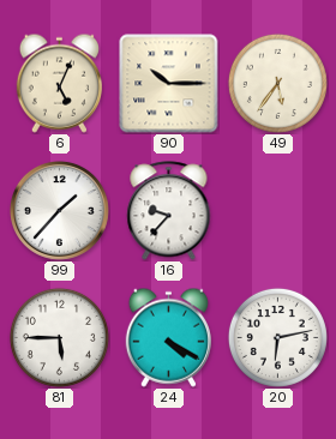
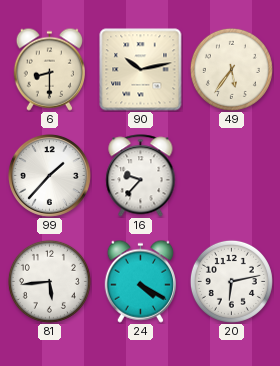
6: 5:04 -> 8:30 (49, 69)
90: 10:15 -> 10:13 (141, 70)
81: 5:45 -> 5:44 (49, 281)
